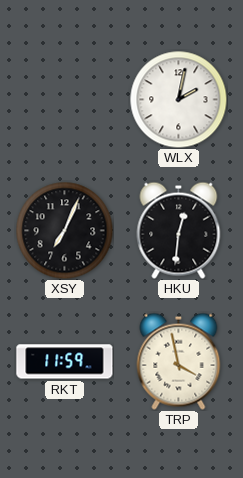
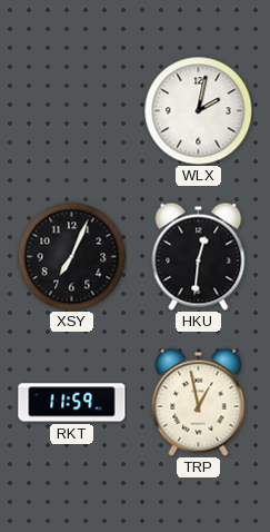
TRP: 3:58 -> 12:58 (199, 402)
